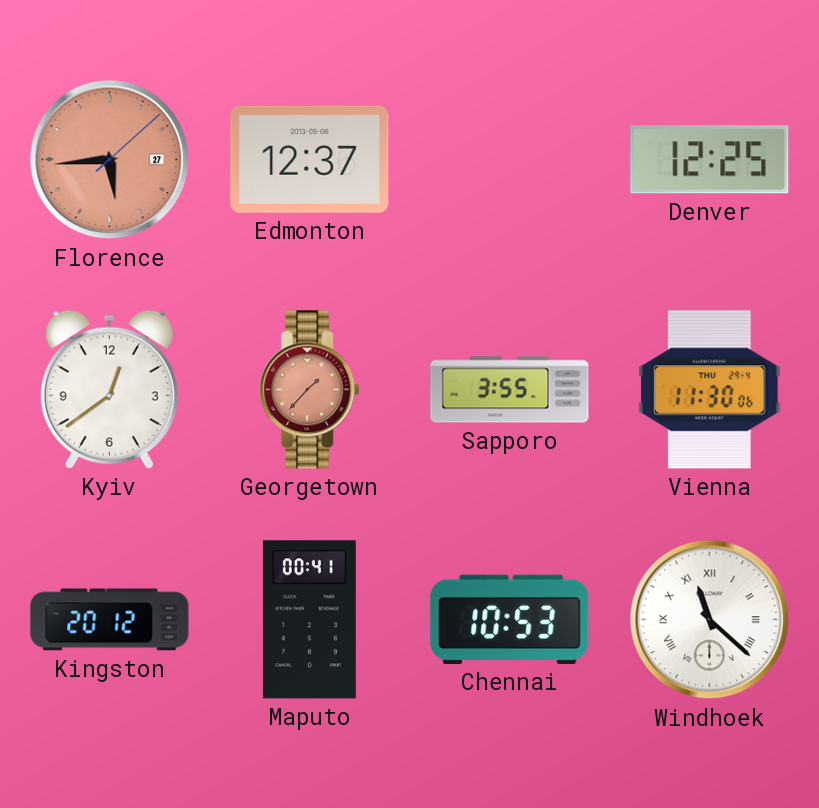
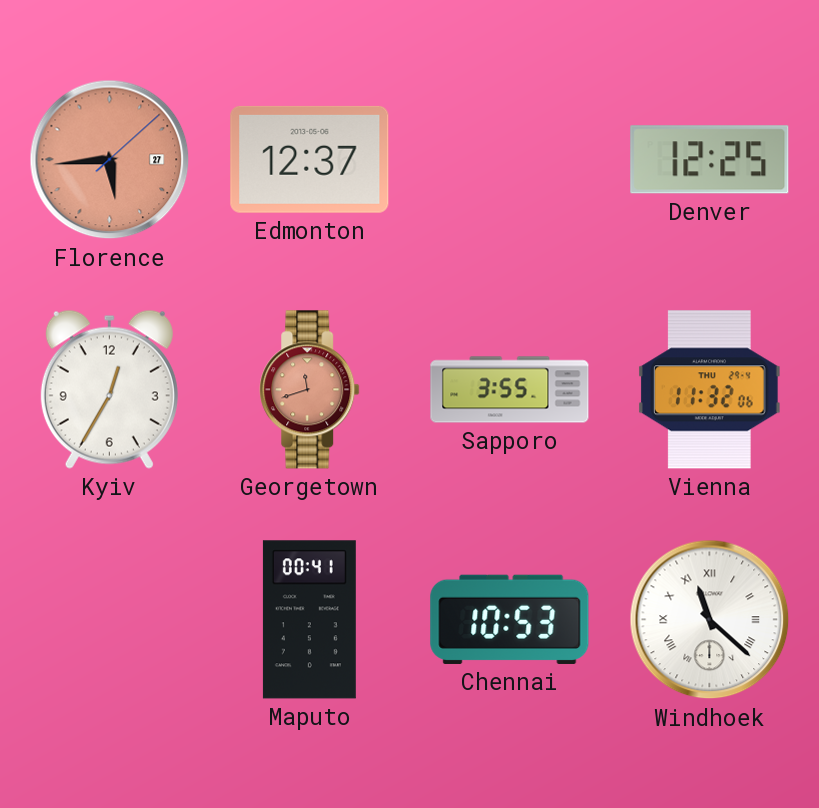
Kyiv: 12:39 -> 12:35 (109, 389)
Georgetown: 1:37 -> 11:42 (310, 390)
Vienna: 11:30 -> 11:32 (710, 390)
Kingston: 20:12 -> none (110, 620)
